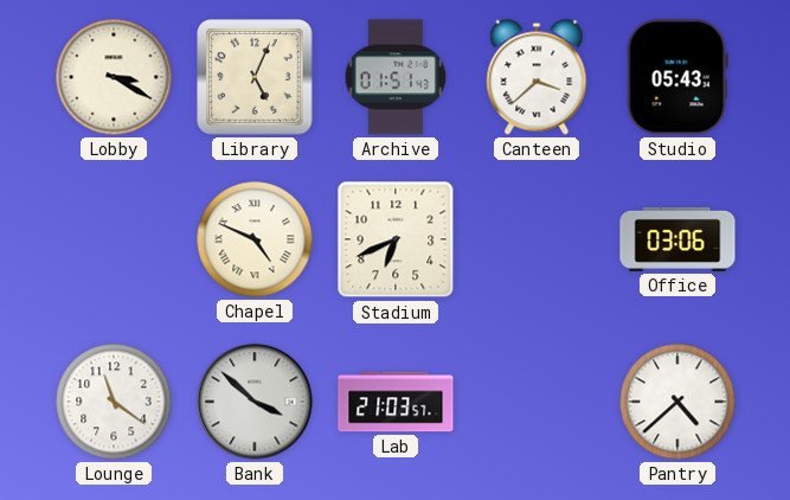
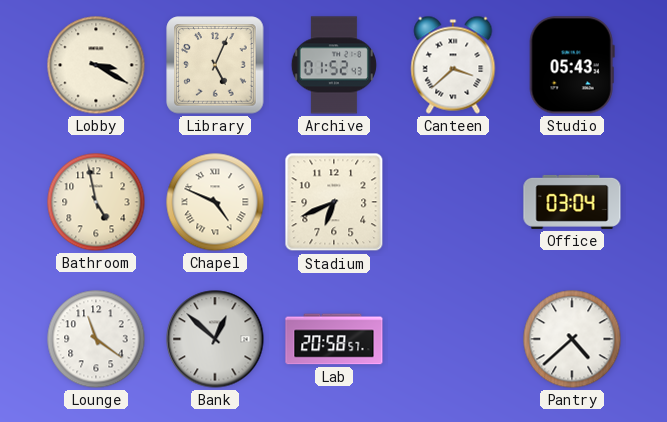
Archive: 01:51 -> 01:52 (334, 65)
Bathroom: none -> 4:58 (96, 202)
Office: 03:06 -> 03:04 (572, 202)
Bank: 3:52 -> 12:52 (215, 339)
Lab: 21:03 -> 20:58 (334, 339)
